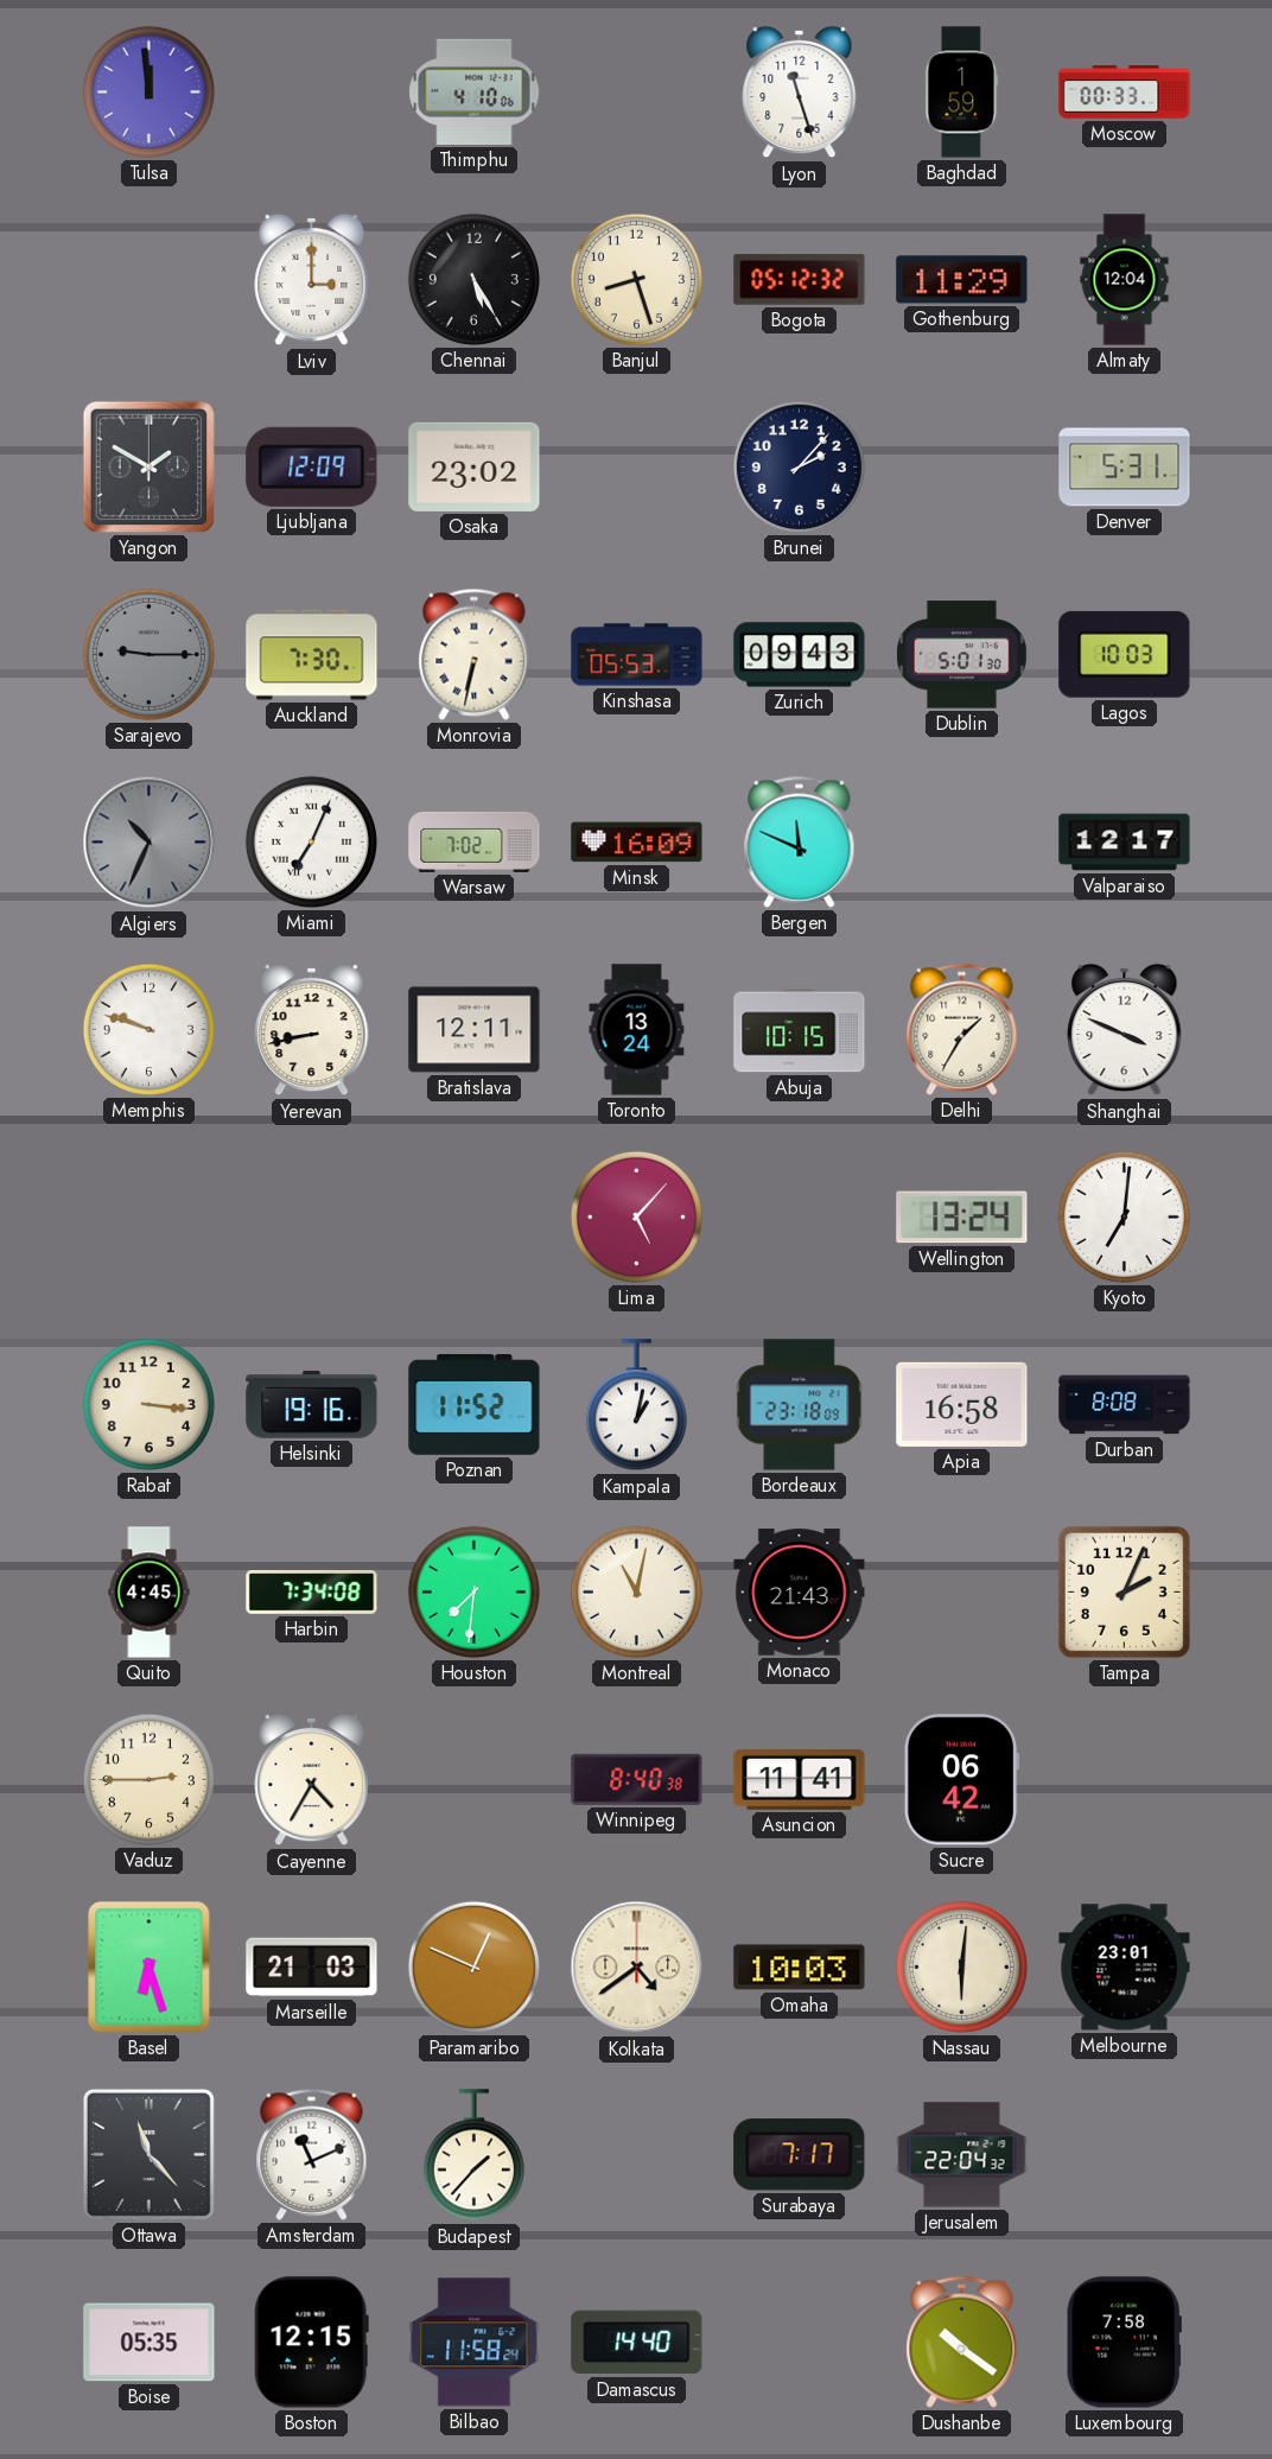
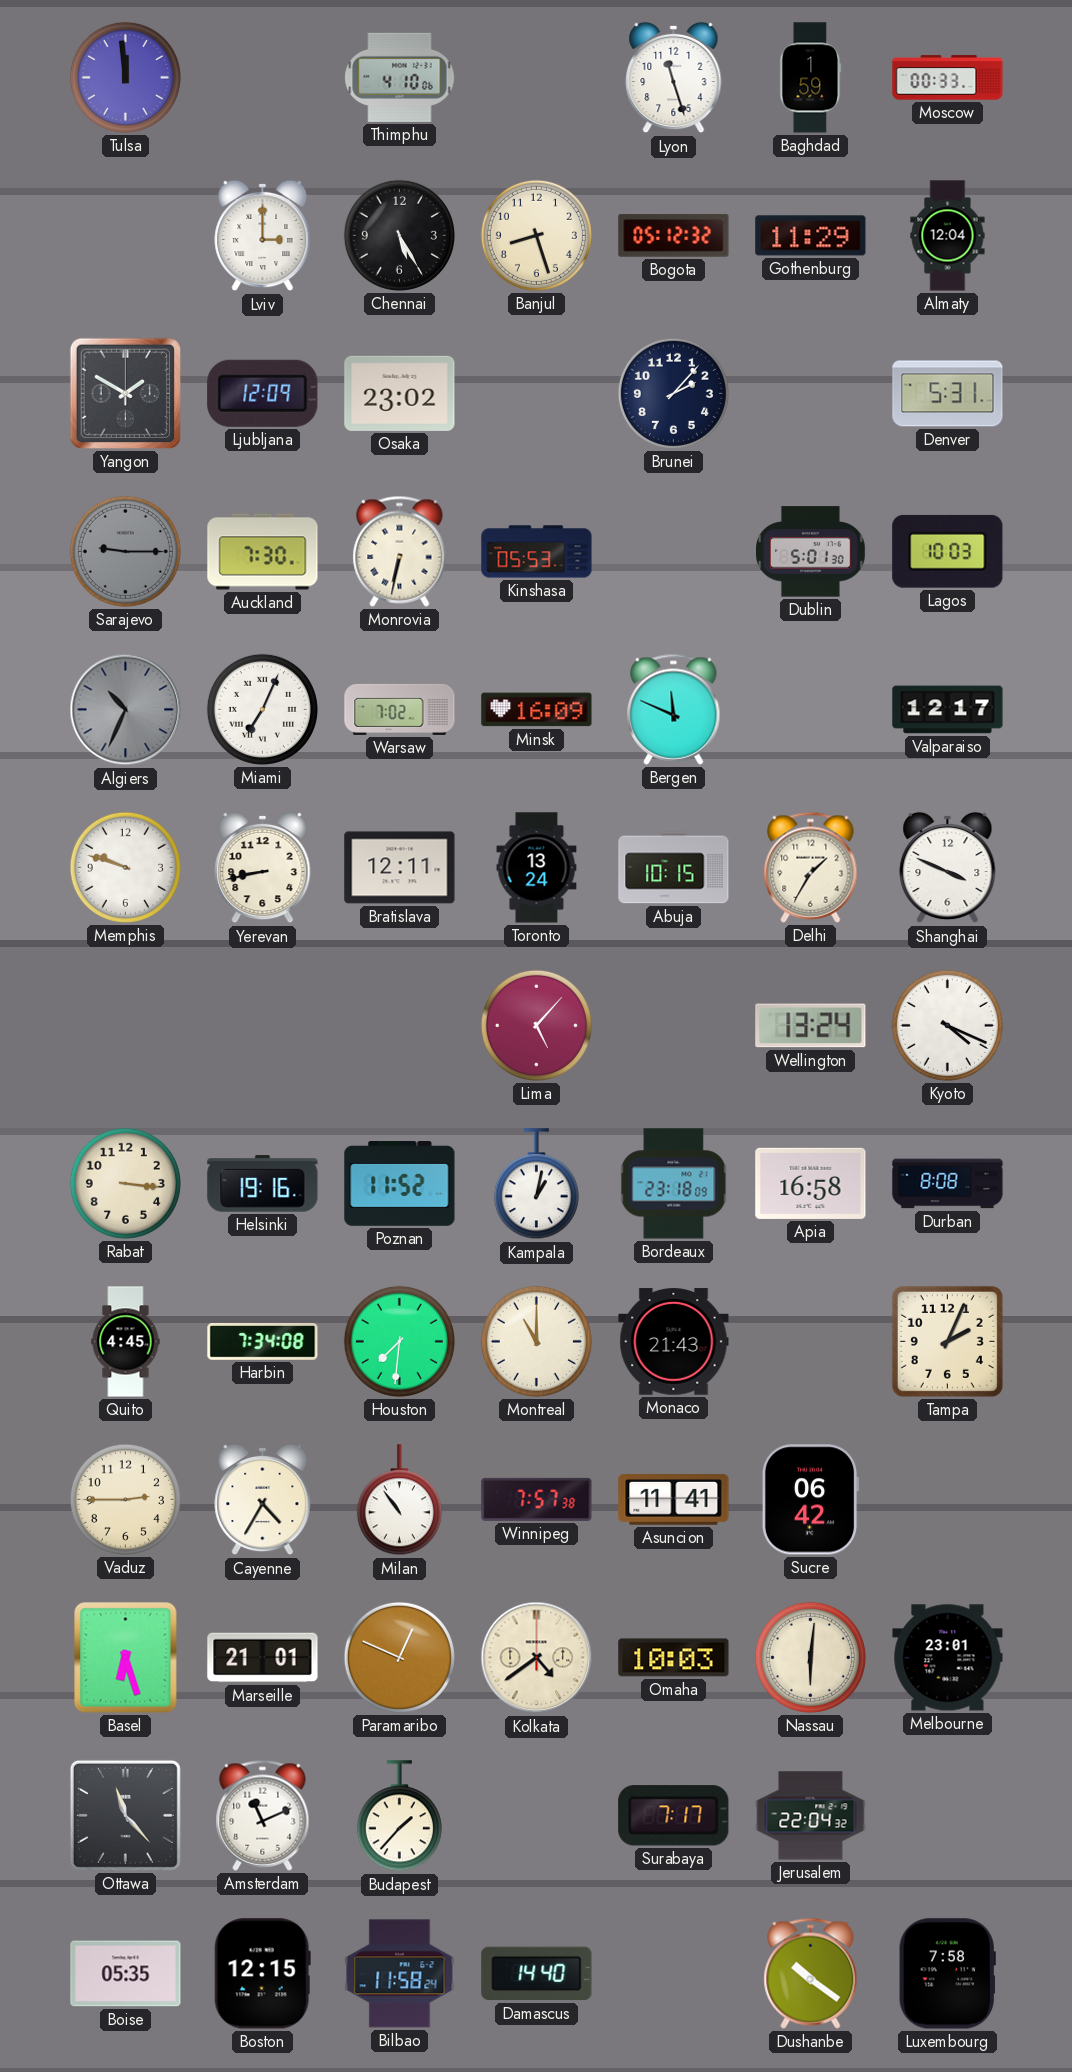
Zurich: 09:43 -> none (800, 655)
Kyoto: 7:01 -> 4:19 (947, 1025)
Montreal: 11:02 -> 11:00 (536, 1341)
Milan: none -> 10:54 (399, 1500)
Winnipeg: 8:40 -> 7:57 (537, 1499)
Marseille: 21:03 -> 21:01 (263, 1658)
